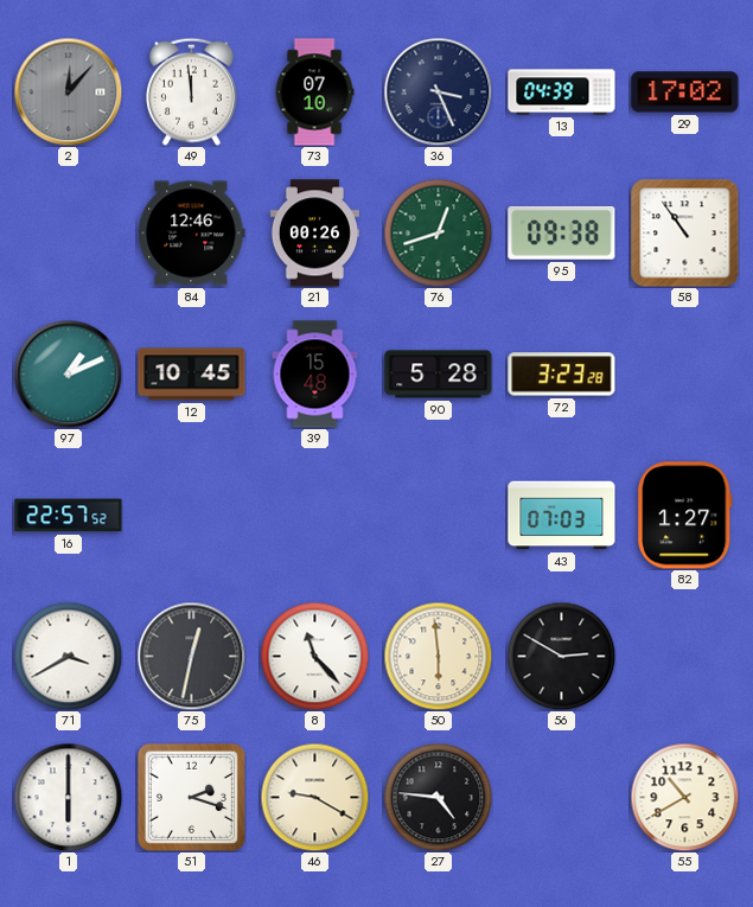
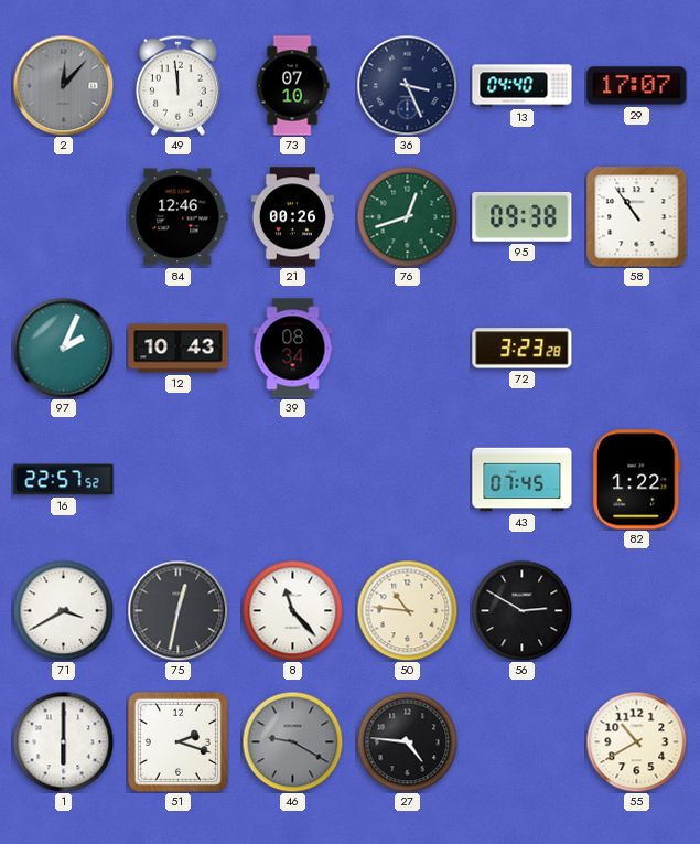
13: 04:39 -> 04:40 (523, 86)
29: 17:02 -> 17:07 (637, 86)
97: 1:11 -> 2:04 (63, 348)
12: 10:45 -> 10:43 (179, 349)
39: 15:48 -> 08:34 (293, 349)
90: 5:28 -> none (439, 375)
43: 07:03 -> 07:45 (523, 480)
82: 1:27 -> 1:22 (637, 480)
50: 5:59 -> 10:46 (407, 610)
46 dial: cream -> grey (292, 741)
